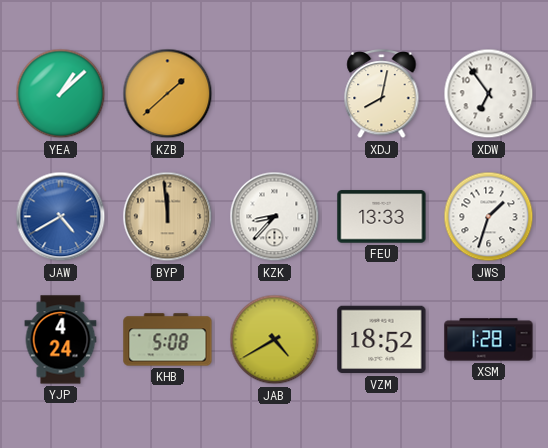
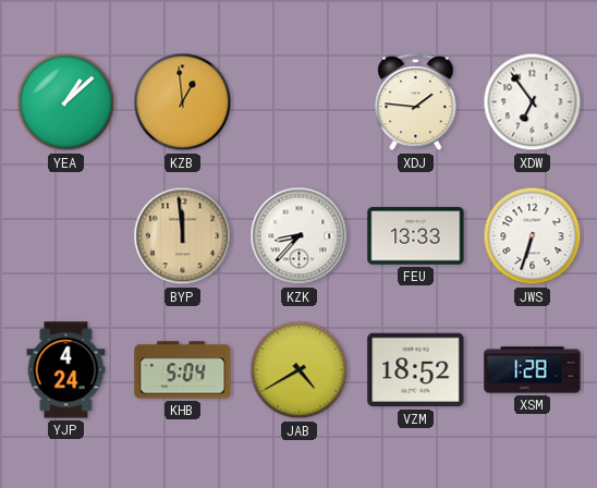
KZB: 1:38 -> 12:59 (183, 102)
XDJ: 8:02 -> 1:46 (416, 102)
JAW: 4:40 -> none (61, 217)
JWS: 1:33 -> 6:33 (533, 236)
KHB: 5:08 -> 5:04 (183, 370)
